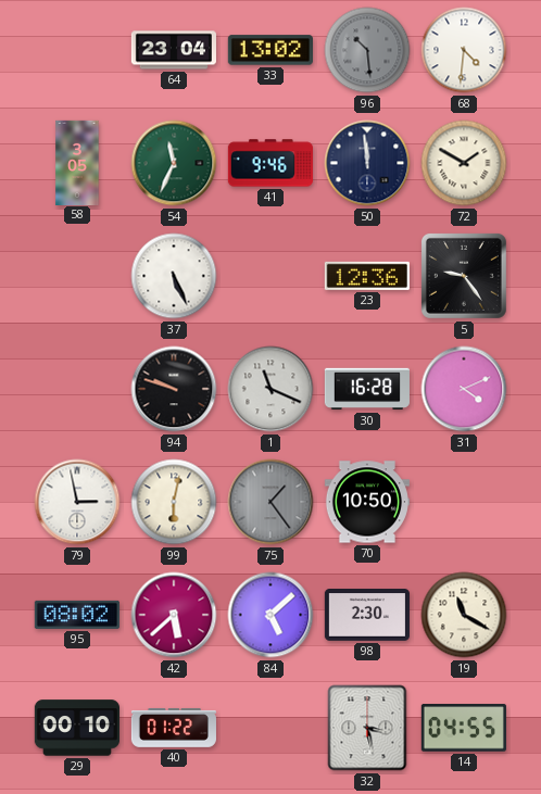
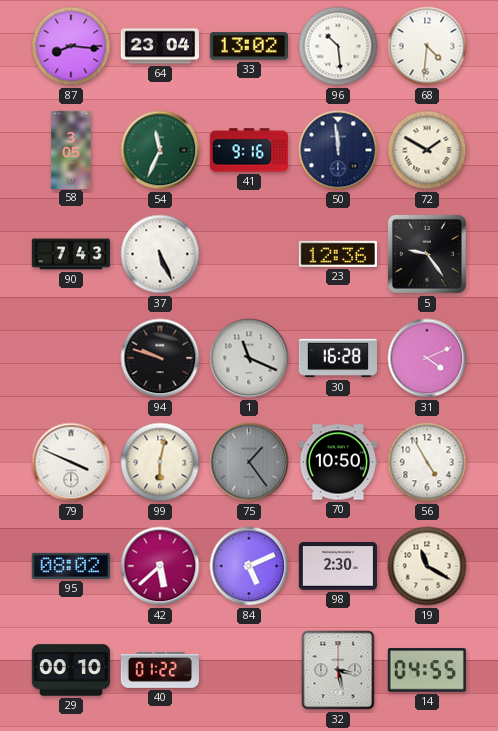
87: none -> 8:16 (71, 46)
96 dial: grey -> white (338, 46)
41: 9:46 -> 9:16 (249, 150)
90: none -> 7:43 (70, 254)
79: 2:58 -> 3:49 (71, 462)
56: none -> 4:55 (427, 462)
84: 5:08 -> 5:11 (249, 566)
